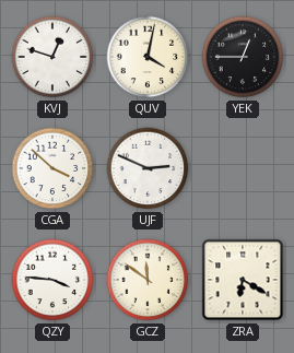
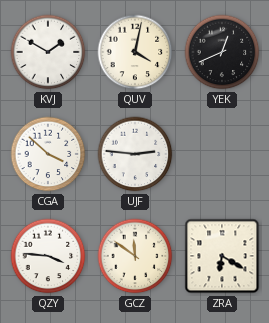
KVJ: 12:48 -> 1:50 (48, 52)
YEK: 12:45 -> 12:41 (222, 52)
UJF: 2:49 -> 2:46 (135, 154)
